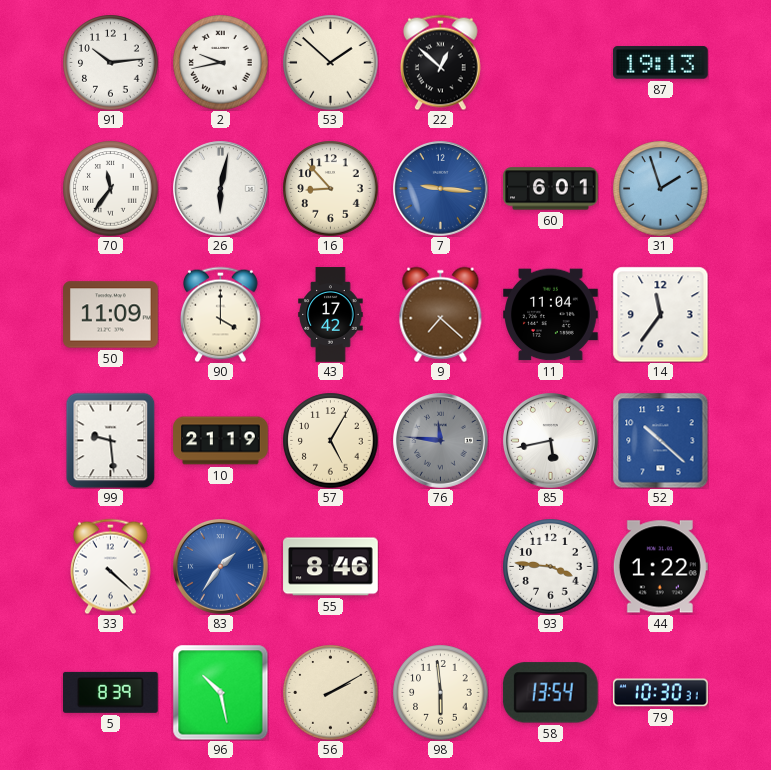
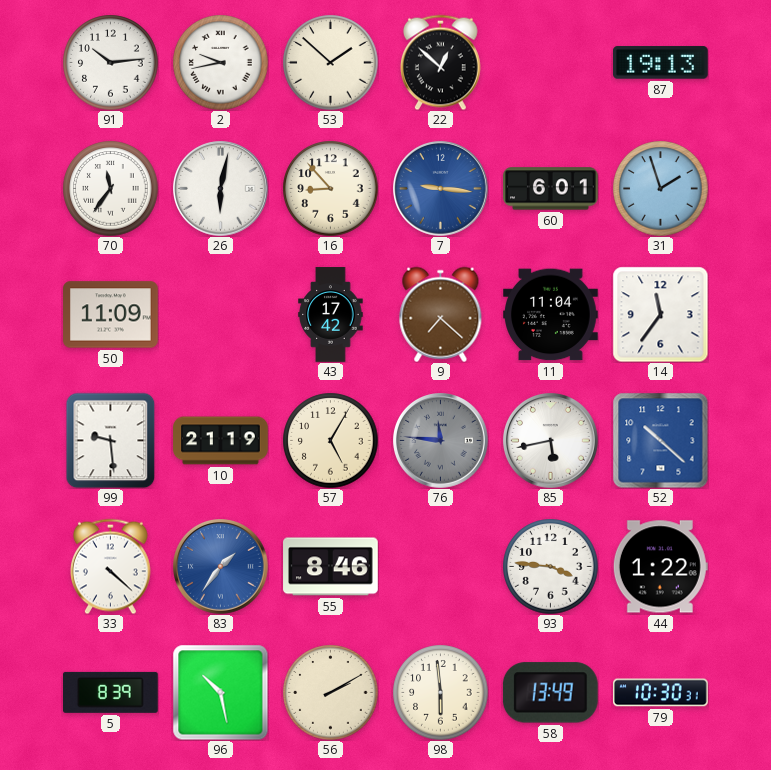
90: 4:00 -> none (221, 314)
58: 13:54 -> 13:49 (550, 693)
